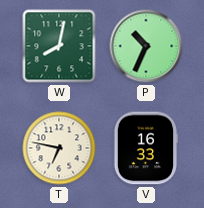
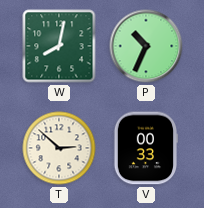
T: 6:47 -> 2:52 (59, 148)
V: 16:33 -> 00:33 (145, 148)
